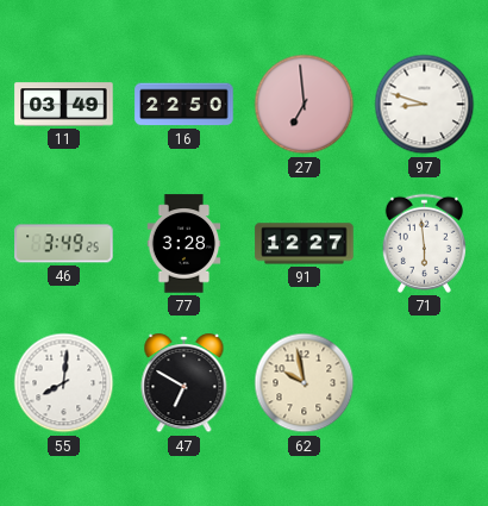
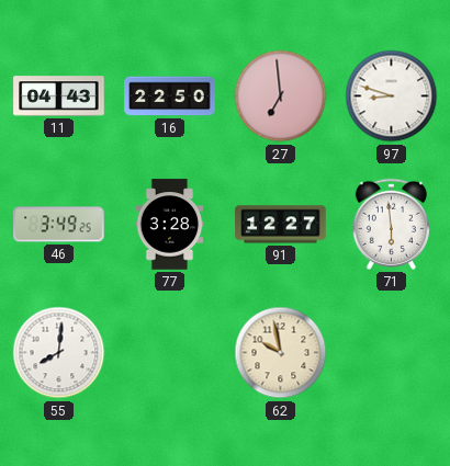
11: 03:49 -> 04:43 (59, 96)
47: 6:50 -> none (184, 383)
